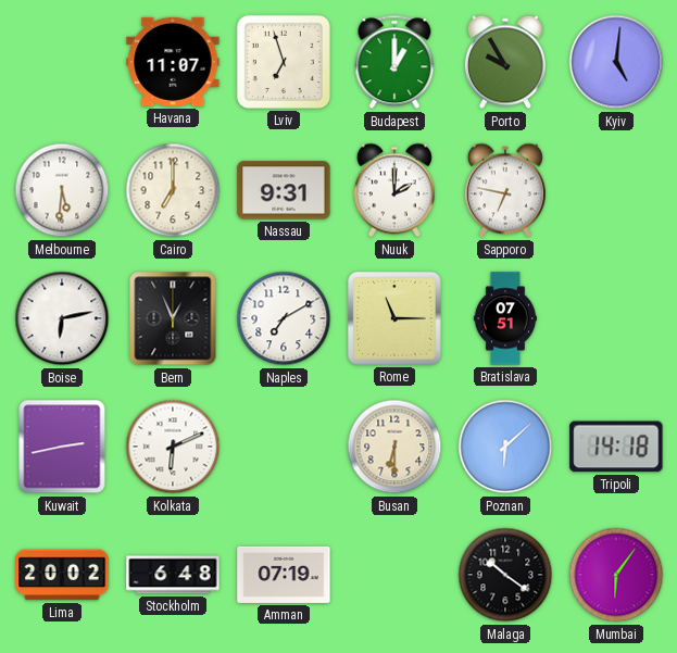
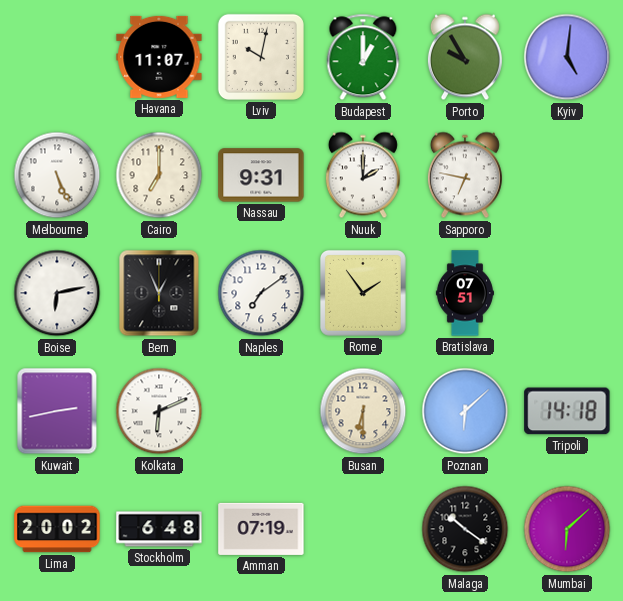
Lviv: 6:57 -> 10:02 (261, 57)
Melbourne: 5:31 -> 5:26 (57, 175)
Naples: 7:10 -> 7:09 (261, 293)
Rome: 11:15 -> 1:54 (363, 293)
Mumbai: 6:06 -> 6:08 (567, 529)
